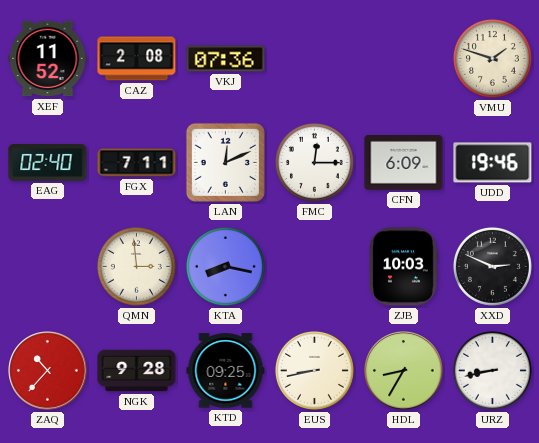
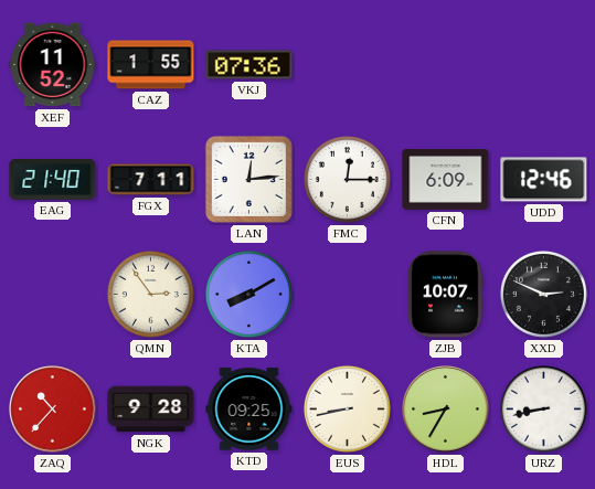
CAZ: 2:08 -> 1:55 (151, 65)
VMU: 1:48 -> none (492, 58)
EAG: 02:40 -> 21:40 (53, 180)
LAN: 12:11 -> 12:14 (248, 179)
UDD: 19:46 -> 12:46 (544, 180)
QMN: 2:59 -> 2:54 (150, 294)
KTA: 8:17 -> 8:10 (248, 294)
ZJB: 10:03 -> 10:07 (445, 295)
